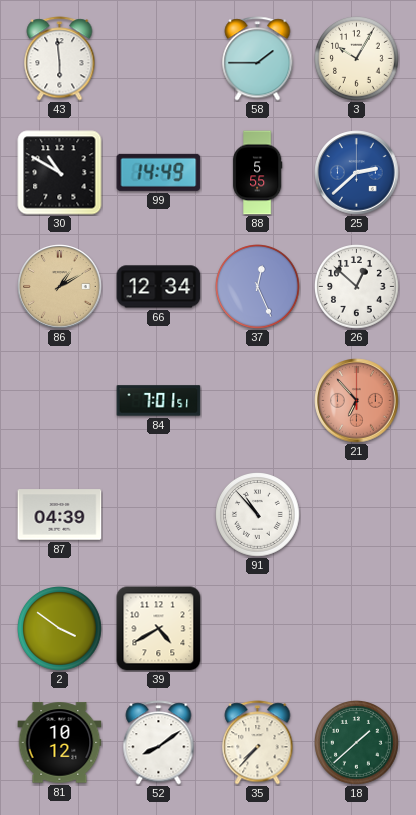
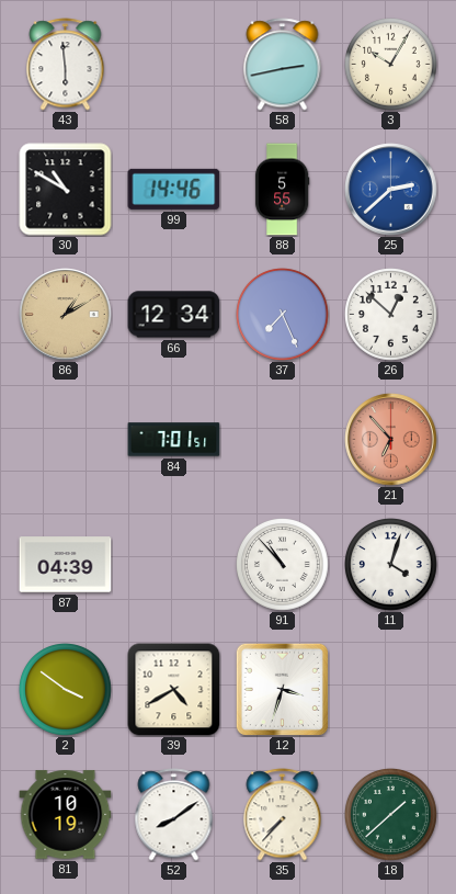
58: 1:45 -> 2:43 (283, 65)
99: 14:49 -> 14:46 (174, 189)
37: 12:26 -> 7:26 (283, 315)
11: none -> 4:03 (391, 565)
12: none -> 3:33 (282, 689)
81: 10:12 -> 10:19 (66, 815)
